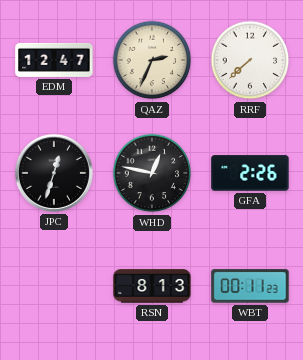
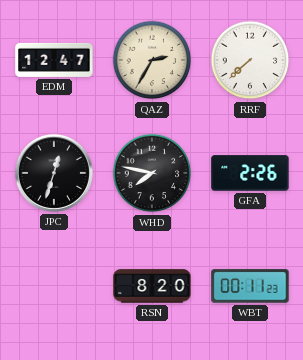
QAZ: 2:34 -> 2:35 (152, 60)
WHD: 12:47 -> 7:47 (152, 173)
RSN: 8:13 -> 8:20 (152, 286)
